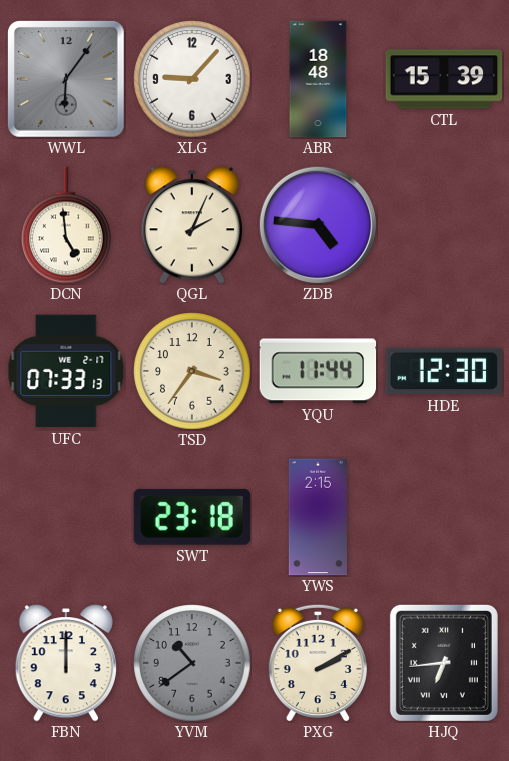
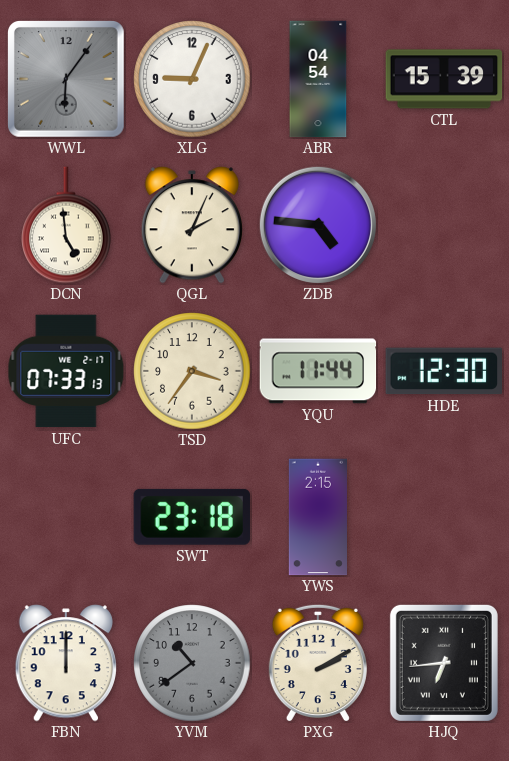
XLG: 9:07 -> 9:04 (192, 79)
ABR: 18:48 -> 04:54 (318, 79)
